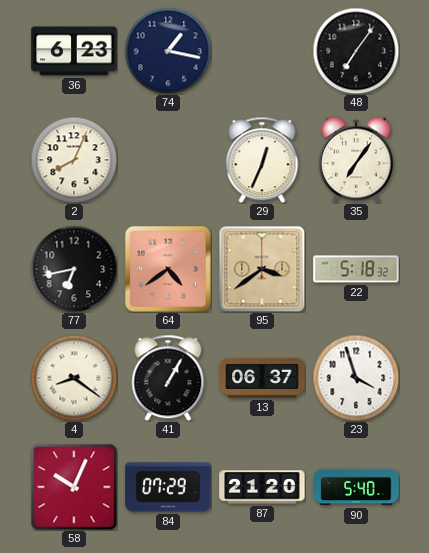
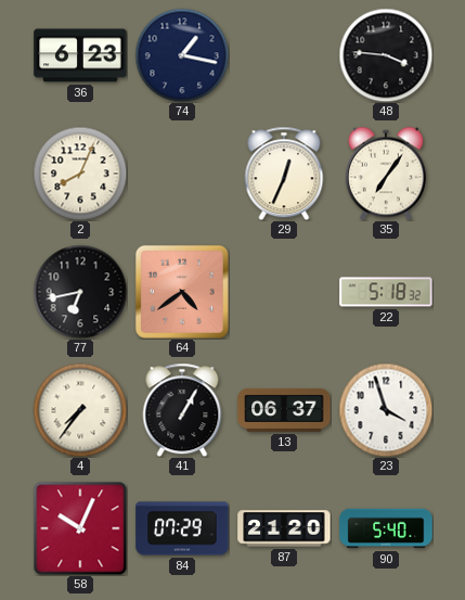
48: 7:06 -> 3:46 (386, 55)
95: 3:39 -> none (262, 269)
4: 8:21 -> 7:36 (80, 410)
